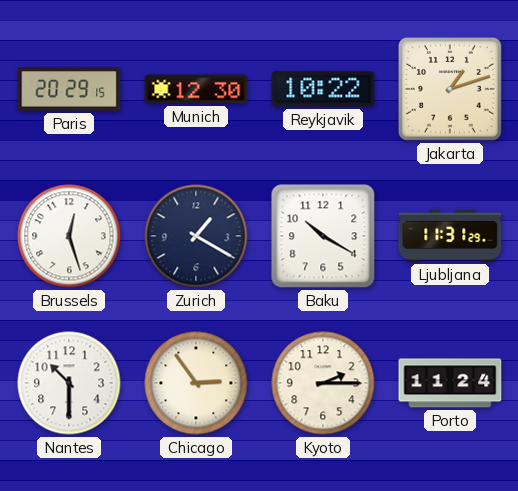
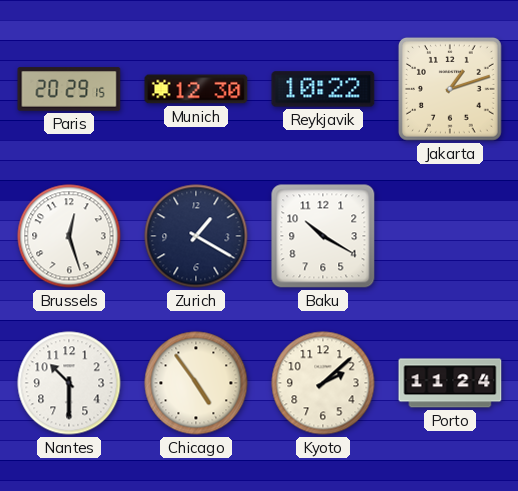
Ljubljana: 11:31 -> none (450, 236)
Chicago: 2:54 -> 4:54 (196, 383)
Kyoto: 2:15 -> 2:08 (323, 383)
